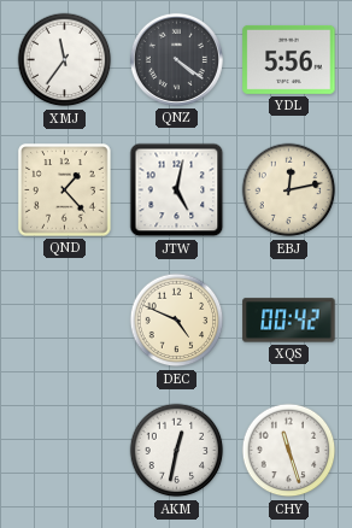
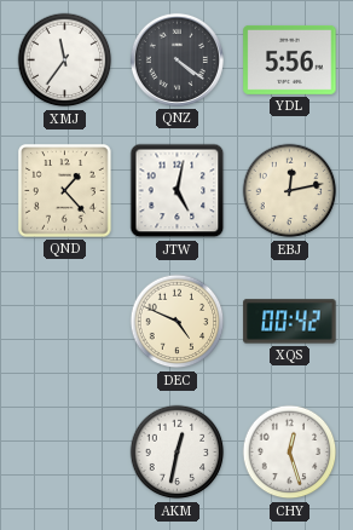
CHY: 11:27 -> 12:27 (290, 453)
